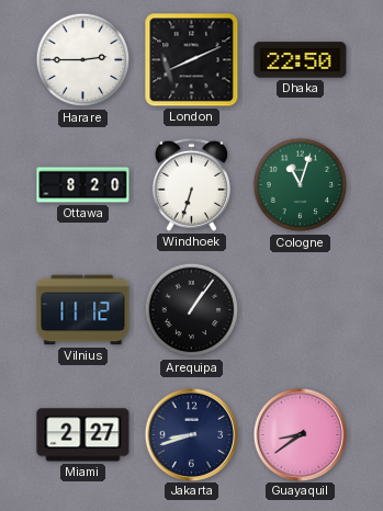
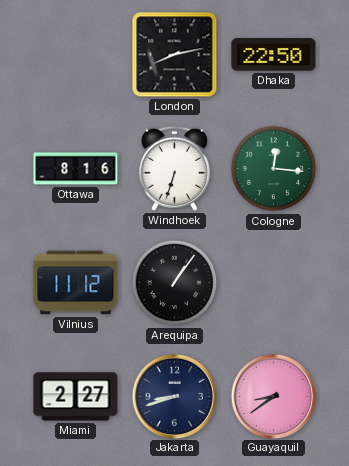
Harare: 2:45 -> none (83, 60)
London: 8:11 -> 8:13 (175, 55)
Ottawa: 8:20 -> 8:16 (76, 169)
Cologne: 11:03 -> 12:16 (274, 169)
